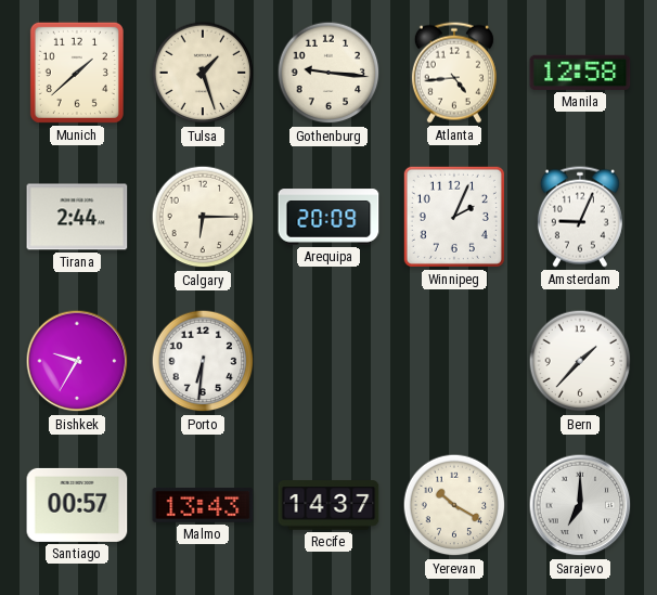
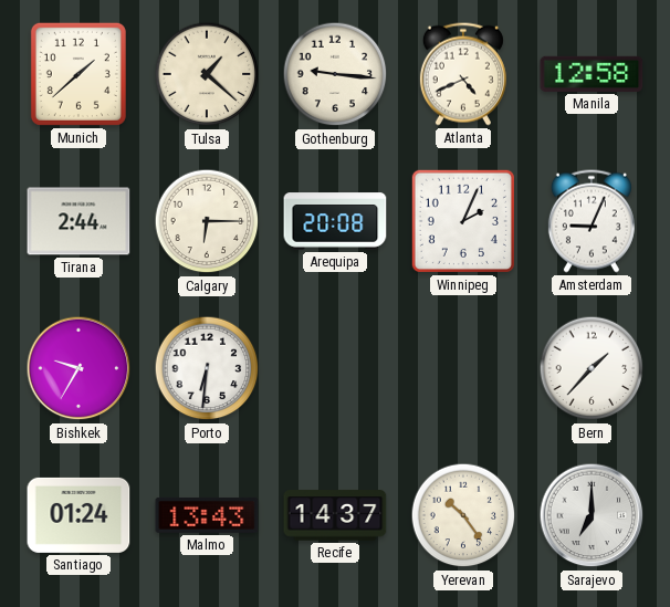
Tulsa: 1:27 -> 1:22 (207, 74)
Atlanta: 4:44 -> 4:41 (463, 74)
Arequipa: 20:09 -> 20:08 (335, 221)
Santiago: 00:57 -> 01:24 (78, 515)
Yerevan: 10:20 -> 10:24 (463, 515)
